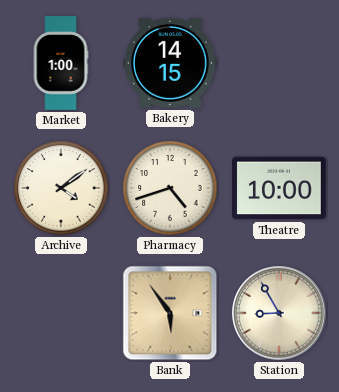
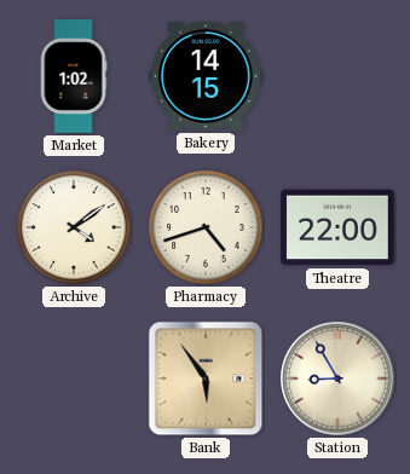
Market: 1:00 -> 1:02 (74, 76)
Theatre: 10:00 -> 22:00 (337, 227)
